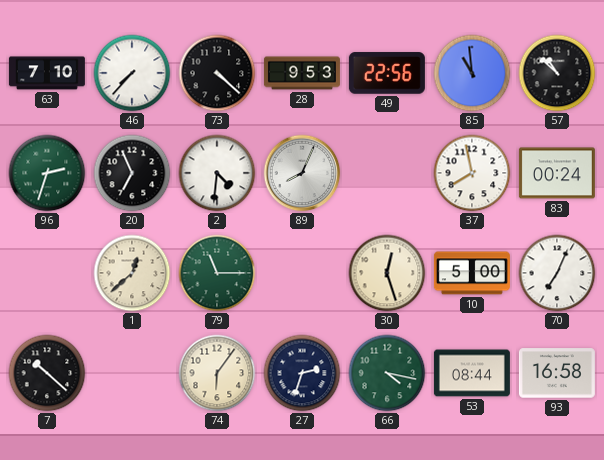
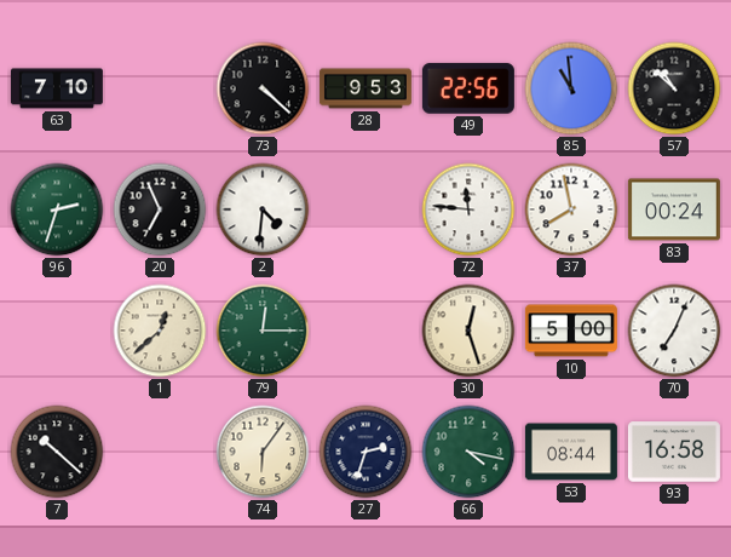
46: 7:37 -> none (132, 73)
89: 8:04 -> none (302, 173)
72: none -> 11:46 (468, 209)
79: 11:15 -> 12:15 (263, 331)
